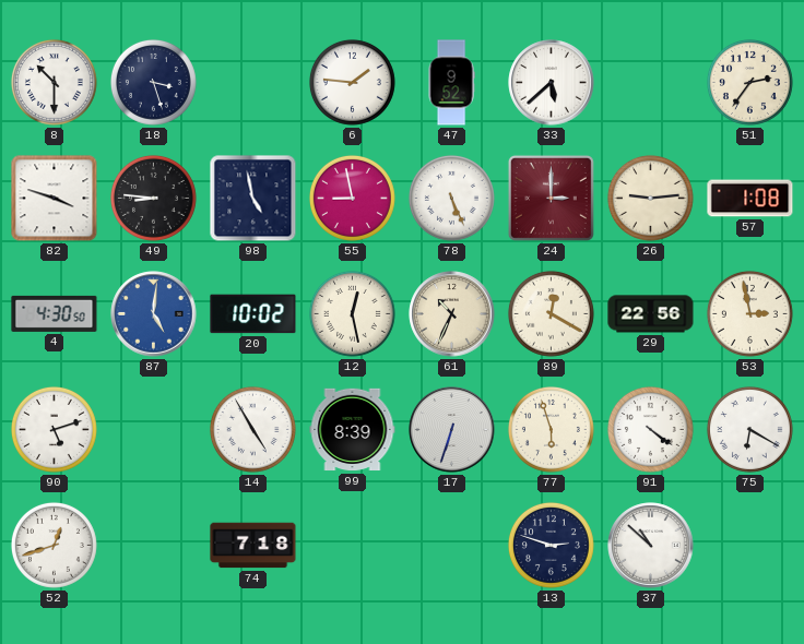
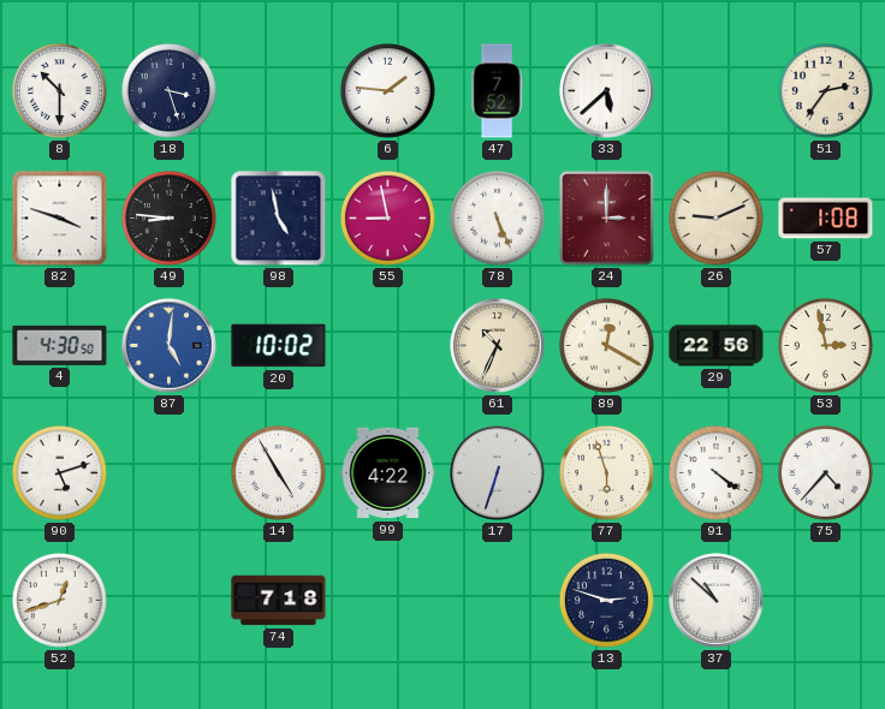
47: 9:52 -> 7:52 (497, 91)
26: 9:14 -> 9:11 (715, 218)
12: 12:28 -> none (352, 313)
99: 8:39 -> 4:22 (388, 473)
75: 6:20 -> 4:37 (825, 472)
